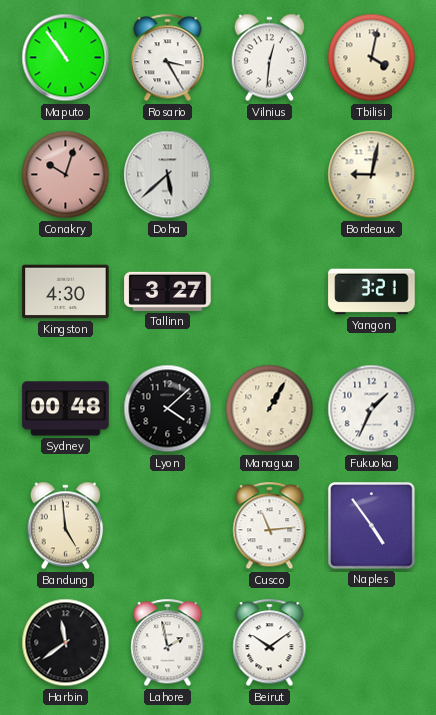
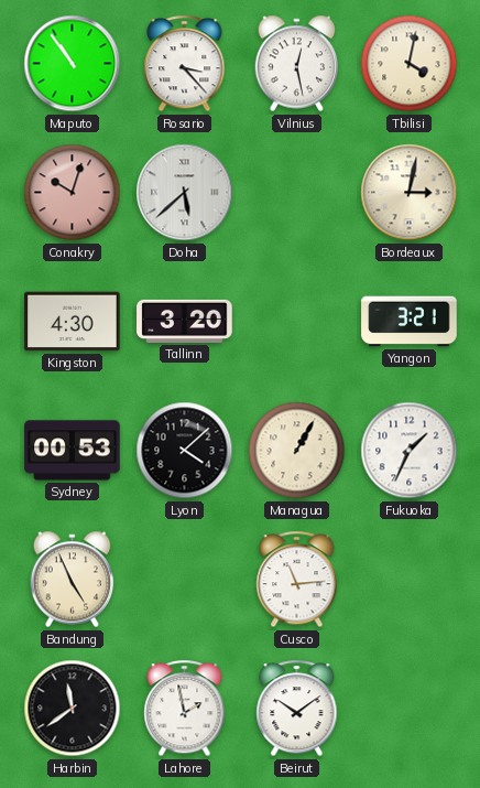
Rosario: 3:25 -> 3:23 (185, 64)
Vilnius: 12:31 -> 12:28 (297, 64)
Bordeaux: 9:02 -> 3:02 (410, 193)
Tallinn: 3:27 -> 3:20 (185, 321)
Sydney: 00:48 -> 00:53 (73, 451)
Bandung: 4:59 -> 4:56 (73, 580)
Naples: 4:54 -> none (372, 526)
